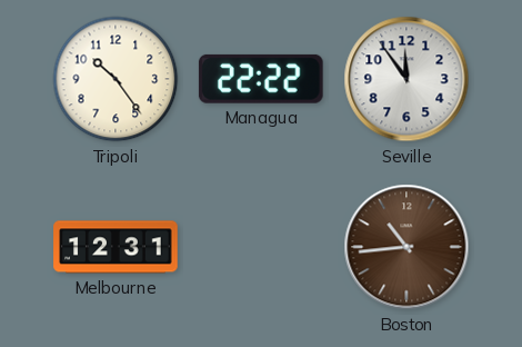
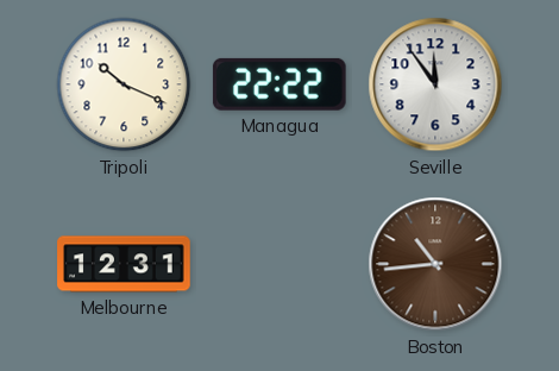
Tripoli: 10:24 -> 10:19 (124, 84)
